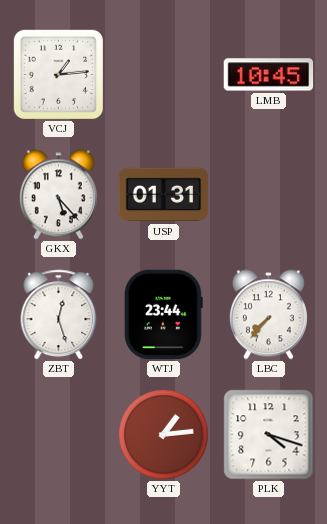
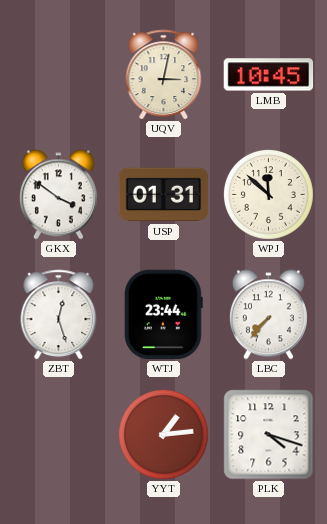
VCJ: 1:14 -> none (58, 74)
UQV: none -> 3:02 (164, 75)
GKX: 5:23 -> 3:51 (58, 195)
WPJ: none -> 11:52 (268, 194)
